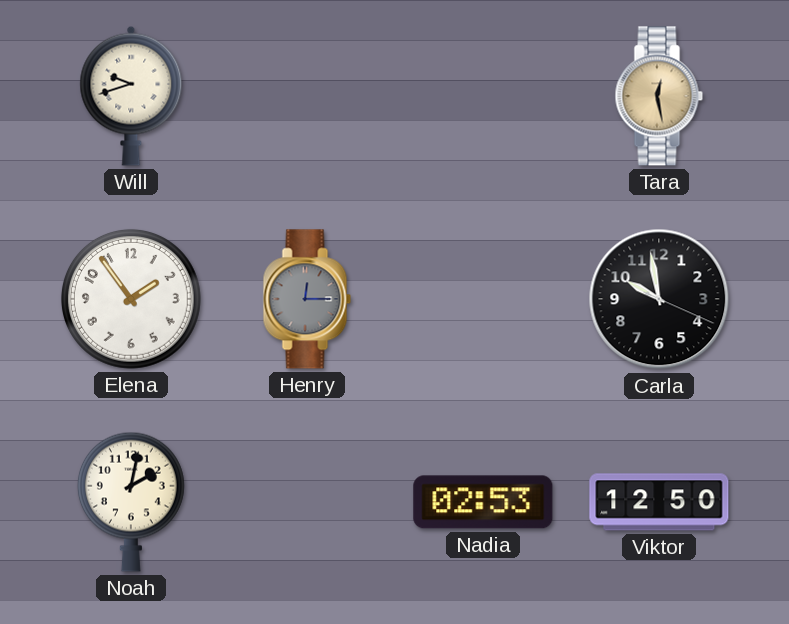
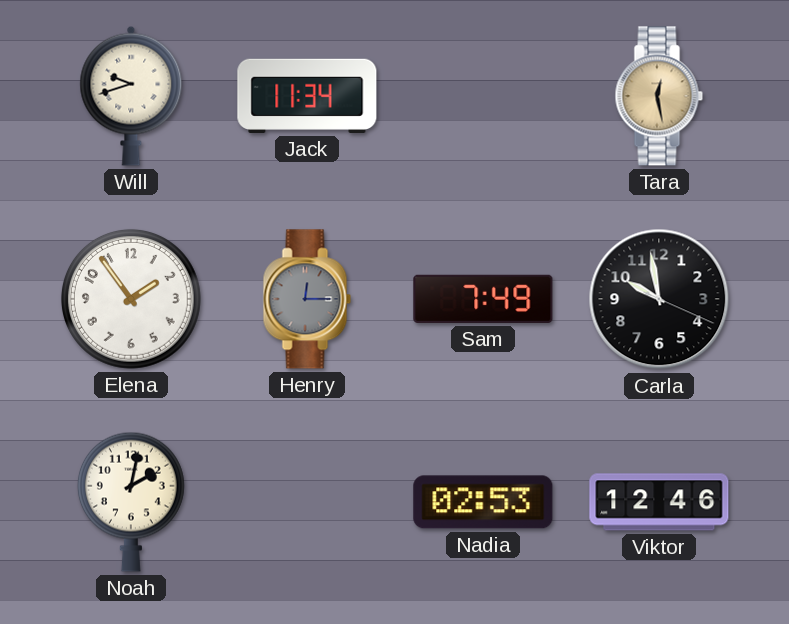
Jack: none -> 11:34 (307, 96)
Sam: none -> 7:49 (483, 299)
Viktor: 12:50 -> 12:46 (659, 502)
